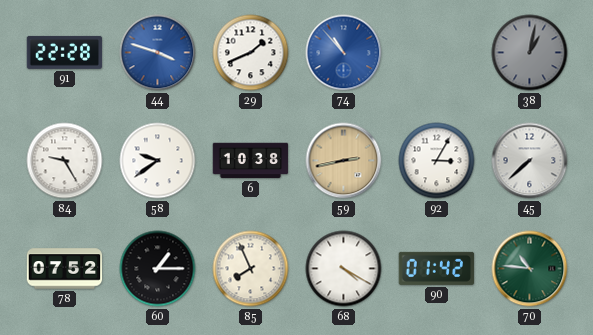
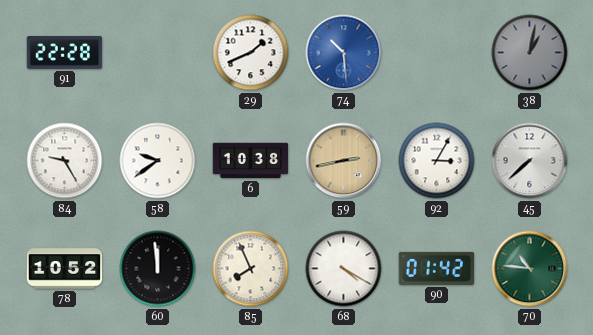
44: 3:48 -> none (158, 53)
74: 10:53 -> 10:29 (344, 53)
78: 07:52 -> 10:52 (65, 269)
60: 1:15 -> 11:59 (158, 269)
